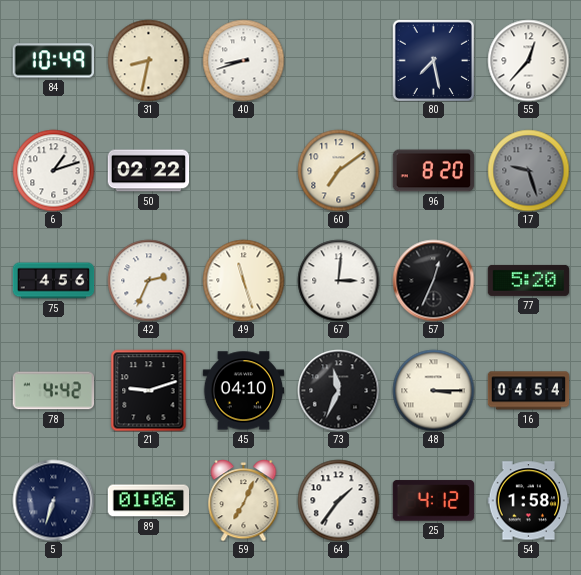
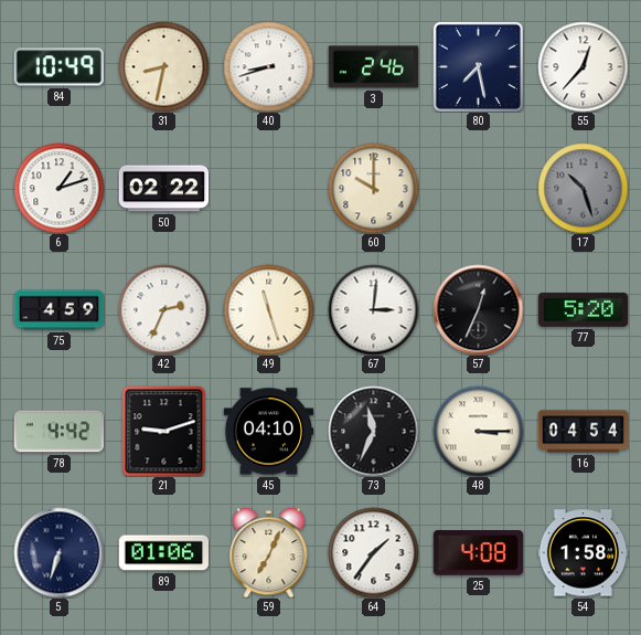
3: none -> 2:46 (373, 67)
60: 7:09 -> 10:00 (373, 188)
96: 8:20 -> none (433, 171)
17: 9:27 -> 10:27 (583, 188)
75: 4:56 -> 4:59 (58, 310)
25: 4:12 -> 4:08 (478, 553)
